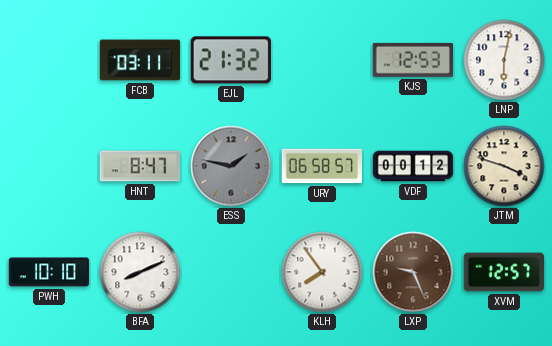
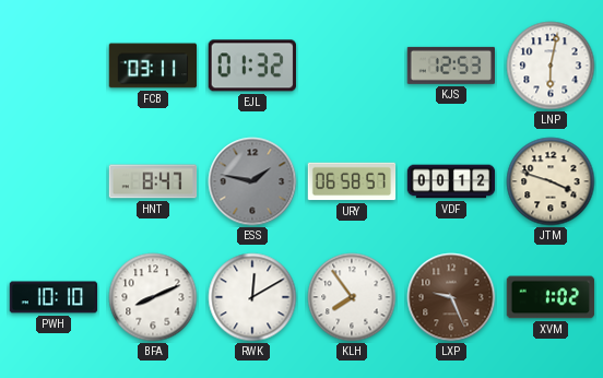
EJL: 21:32 -> 01:32 (252, 66)
RWK: none -> 12:10 (252, 297)
XVM: 12:57 -> 1:02 (551, 297)
